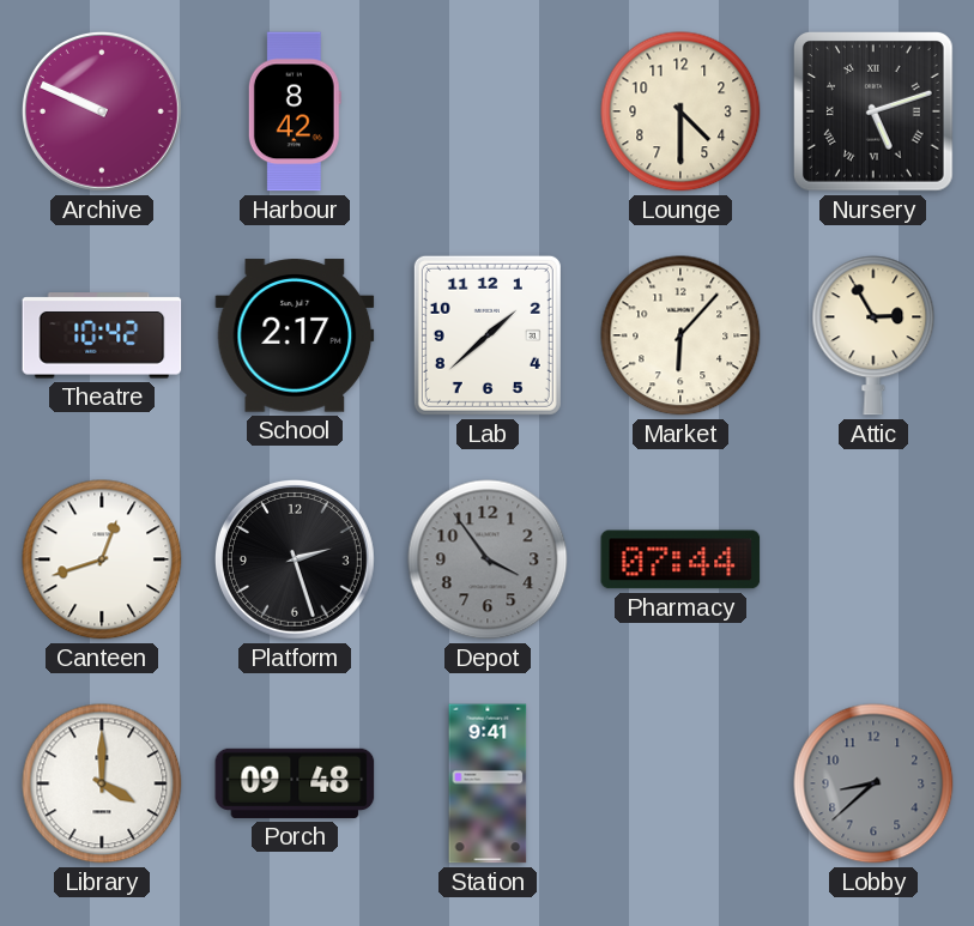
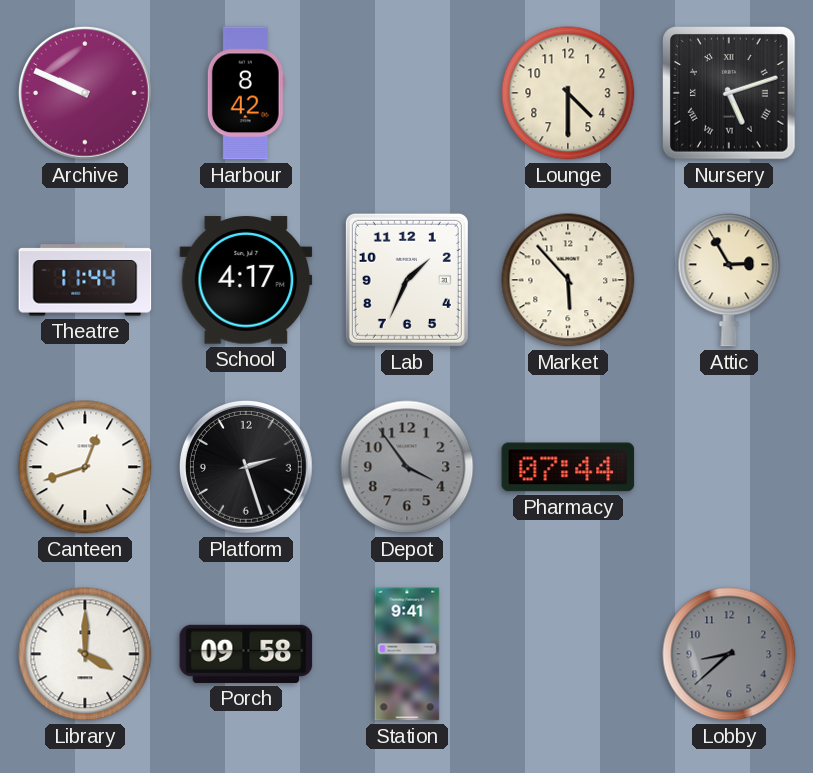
Theatre: 10:42 -> 11:44 (85, 280)
School: 2:17 -> 4:17 (246, 280)
Lab: 1:38 -> 1:34 (407, 280)
Market: 6:07 -> 5:53 (568, 280)
Porch: 09:48 -> 09:58 (246, 654)
